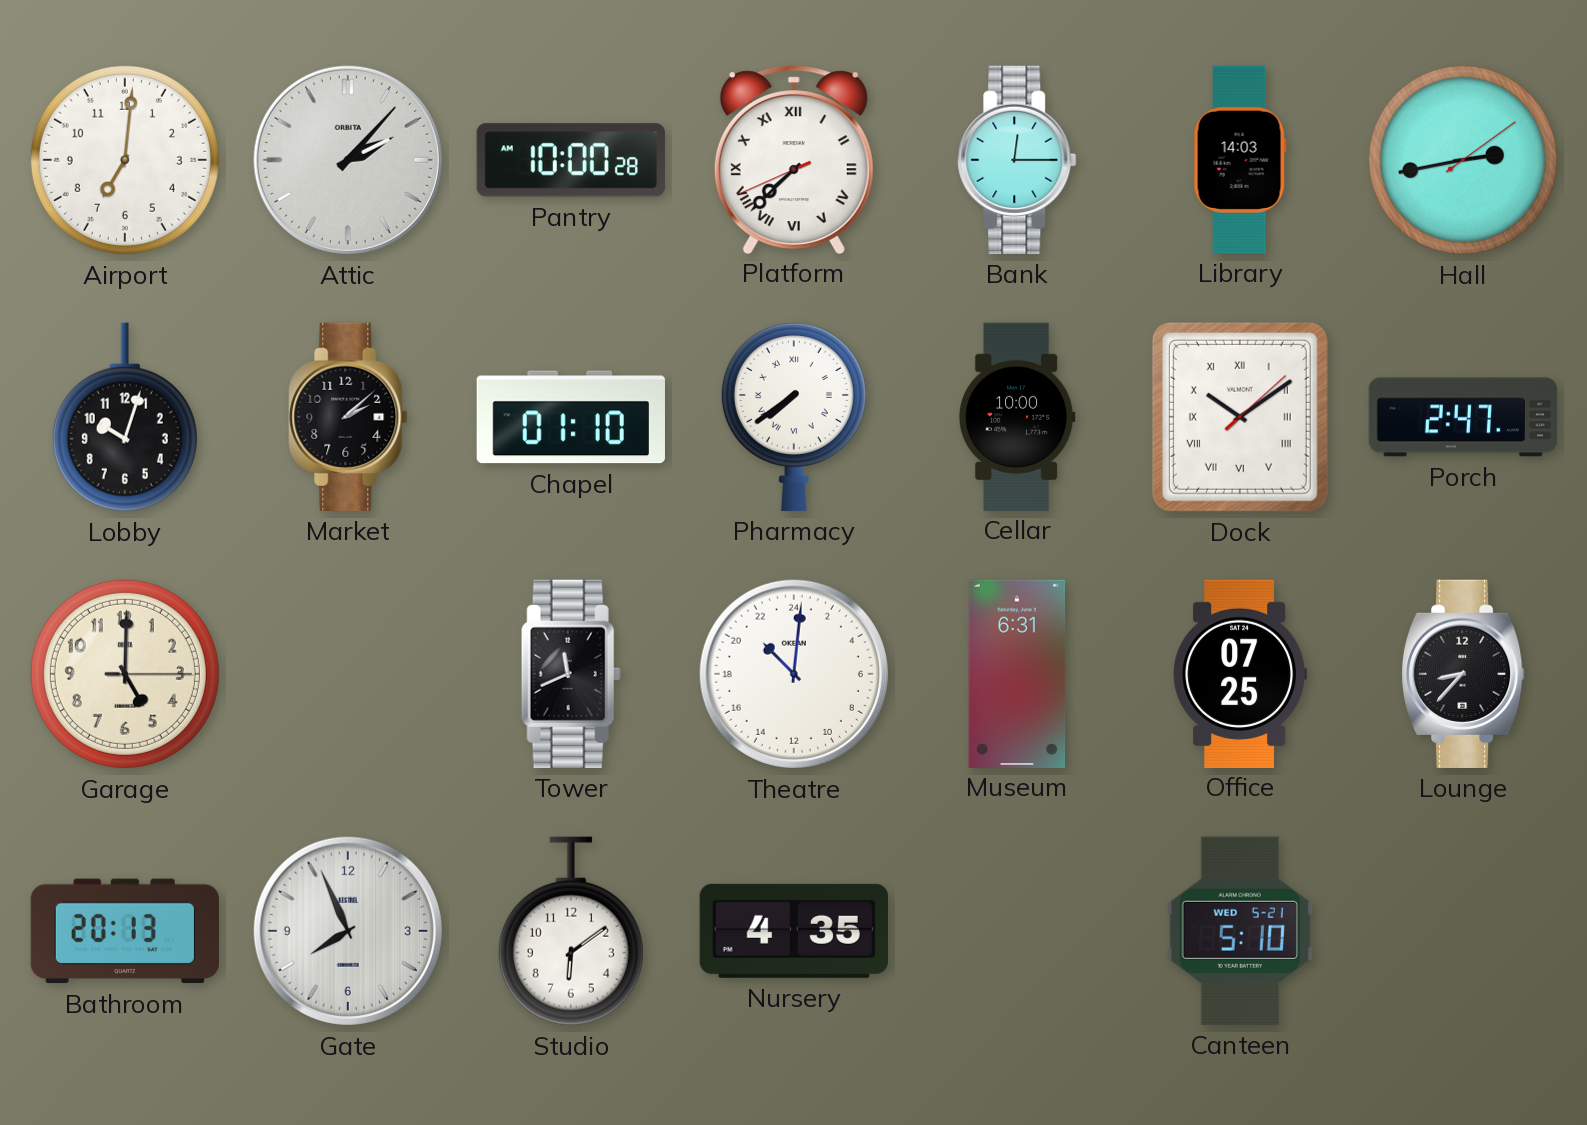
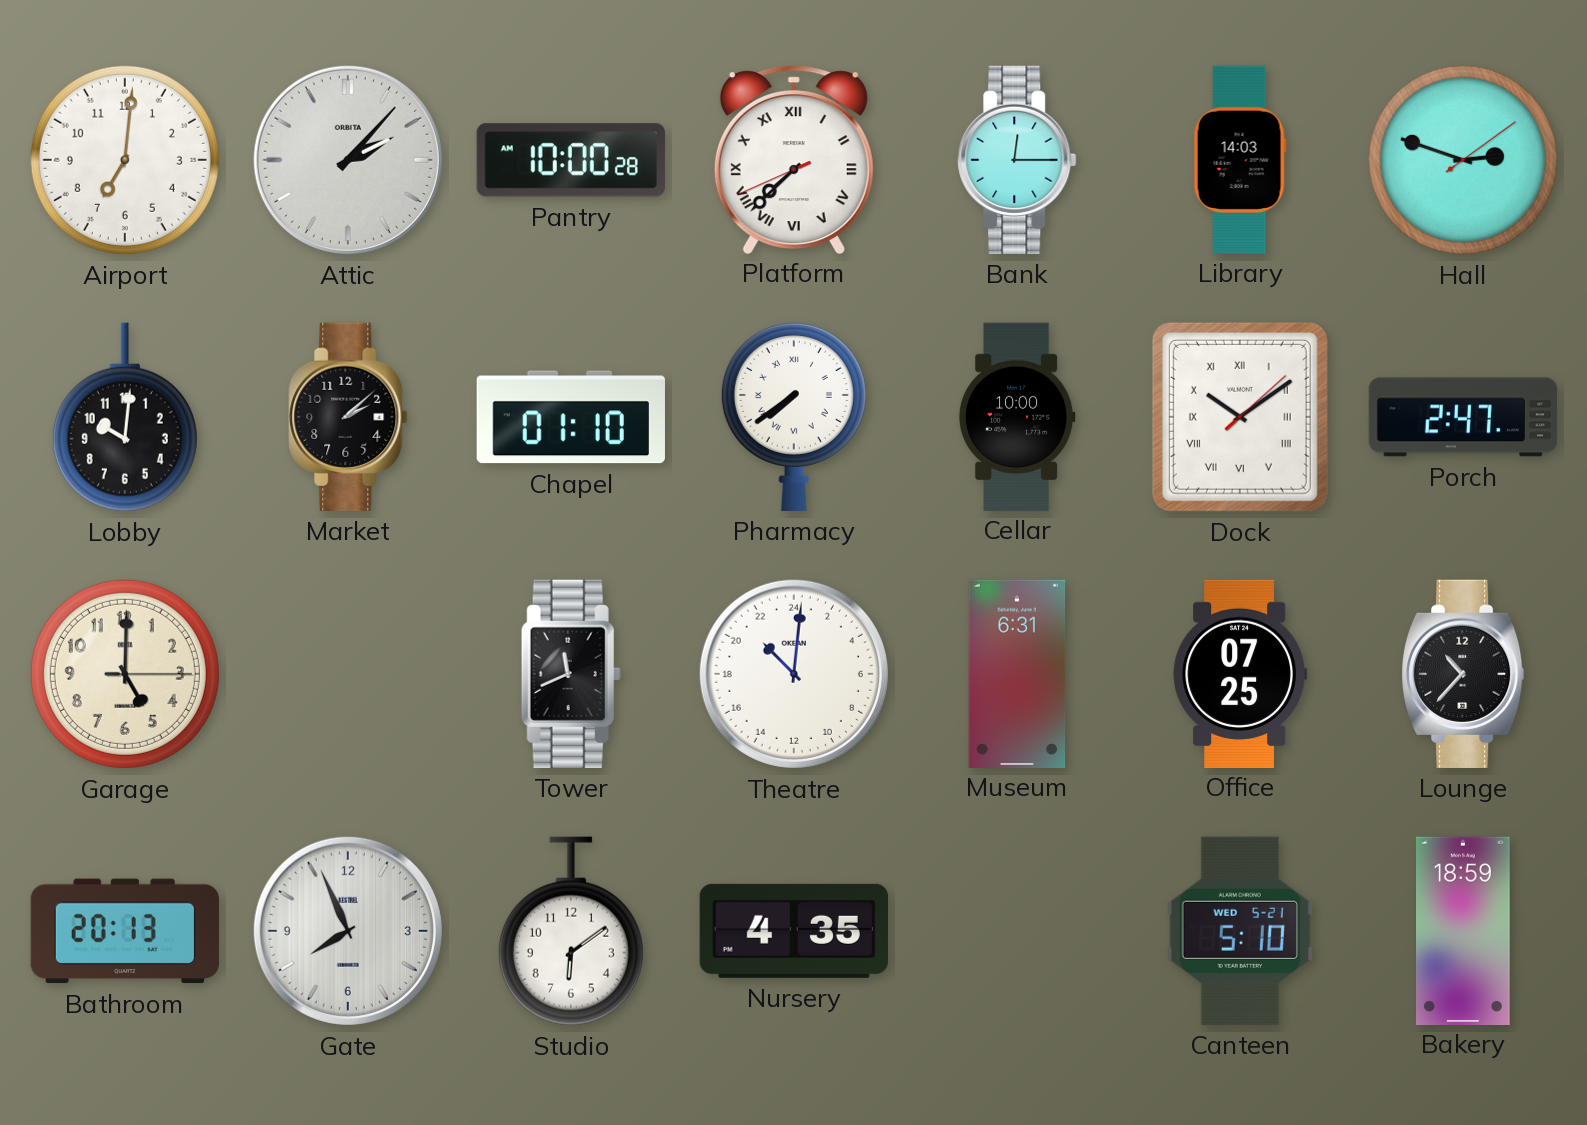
Hall: 2:43 -> 2:48 (1463, 160)
Lobby: 10:03 -> 10:01 (125, 417)
Lounge: 8:37 -> 10:37 (1463, 674)
Bakery: none -> 18:59 (1464, 930)
